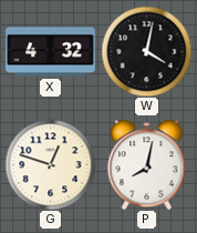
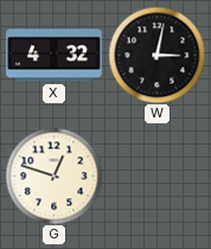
W: 4:02 -> 3:02 (156, 55)
P: 8:02 -> none (147, 164)
